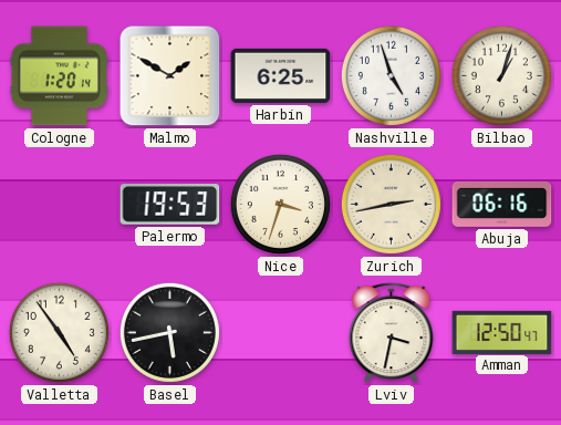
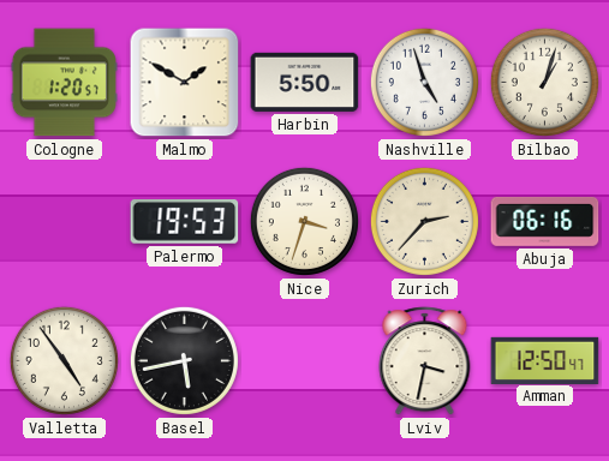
Cologne: 1:20:14 -> 1:20:57 (64, 83)
Harbin: 6:25 -> 5:50 (305, 82)
Zurich: 2:43 -> 2:37 (424, 221)
